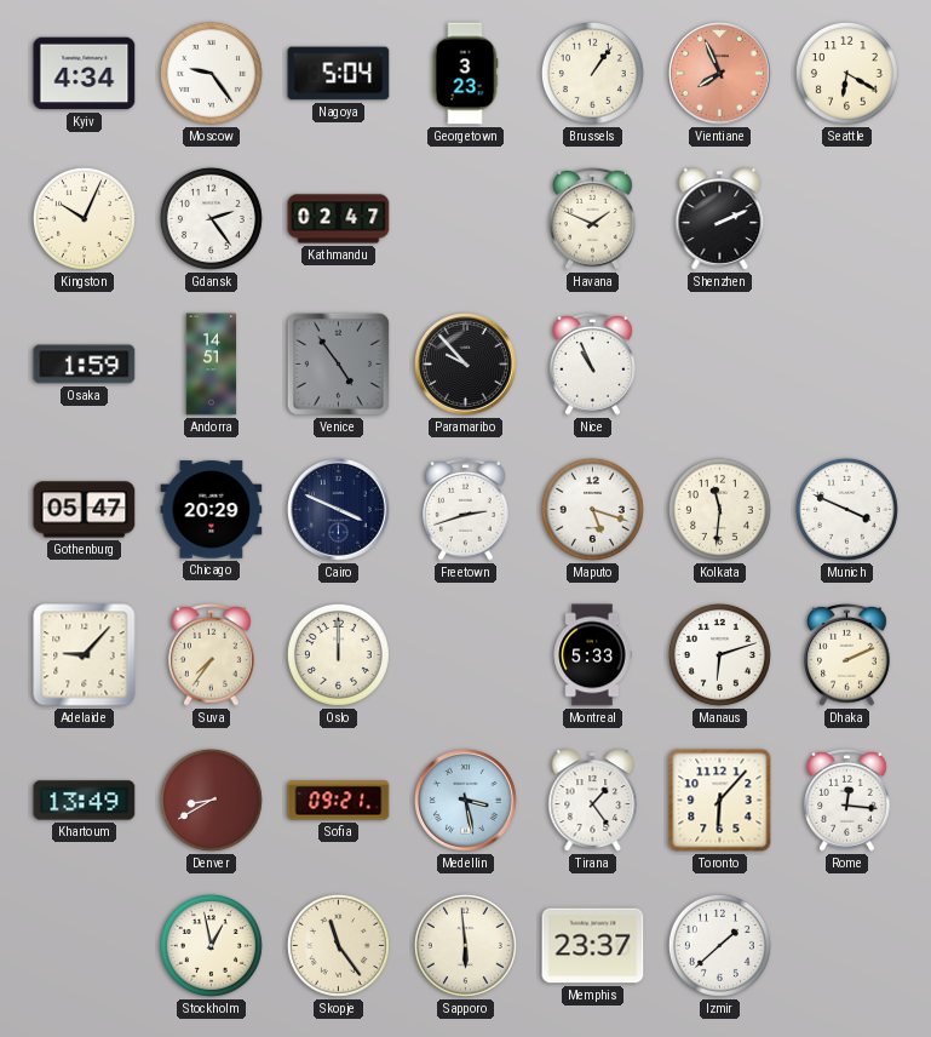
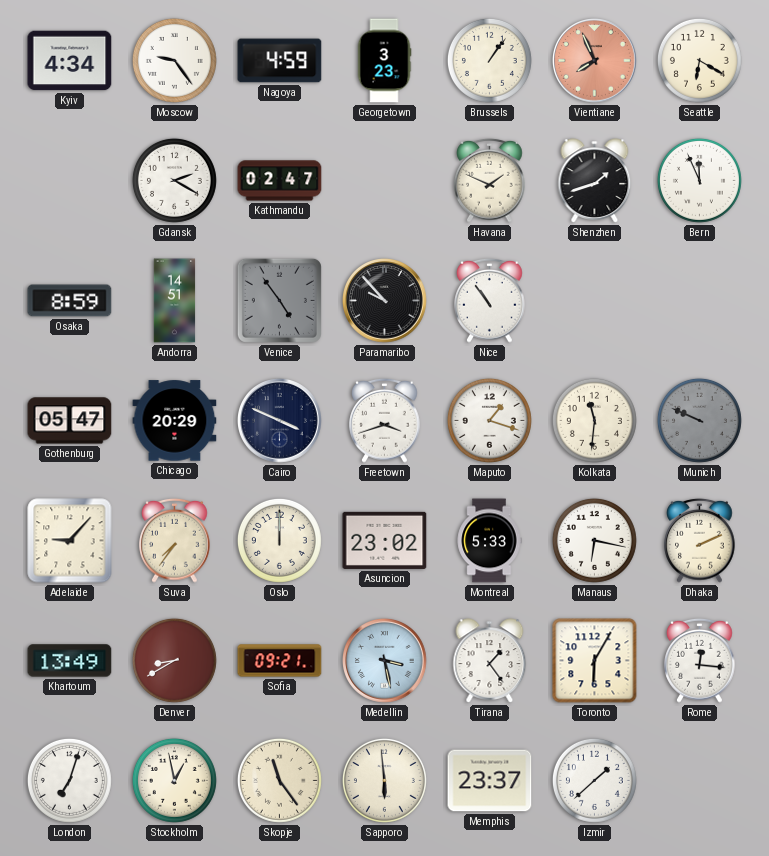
Nagoya: 5:04 -> 4:59 (280, 61)
Kingston: 10:04 -> none (84, 218)
Gdansk: 2:24 -> 2:20 (174, 180)
Shenzhen: 2:11 -> 1:42 (595, 181)
Bern: none -> 11:56 (699, 180)
Osaka: 1:59 -> 8:59 (70, 301)
Nice: 10:56 -> 10:54 (490, 300)
Freetown: 2:42 -> 3:42 (385, 420)
Maputo: 5:18 -> 1:18 (489, 420)
Munich: 3:49 -> 9:49 (699, 420)
Munich dial: white -> grey (699, 420)
Asuncion: none -> 23:02 (385, 540)
Manaus: 6:12 -> 6:17 (594, 540)
Toronto: 6:07 -> 6:05 (595, 661)
London: none -> 7:03 (69, 780)
